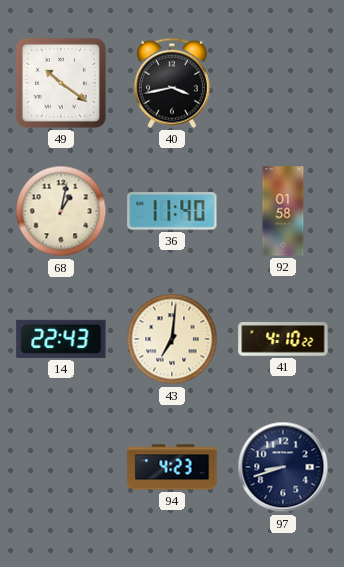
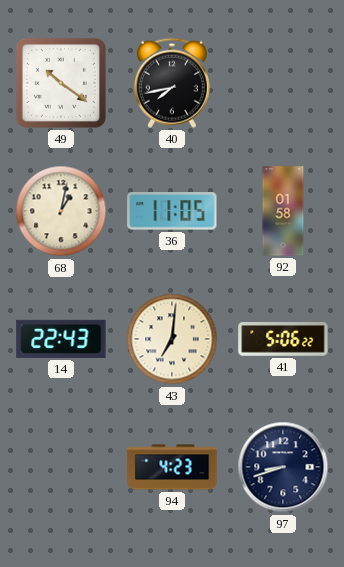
40: 3:43 -> 7:43 (172, 83)
36: 11:40 -> 11:05 (172, 211)
41: 4:10 -> 5:06 (283, 340)
